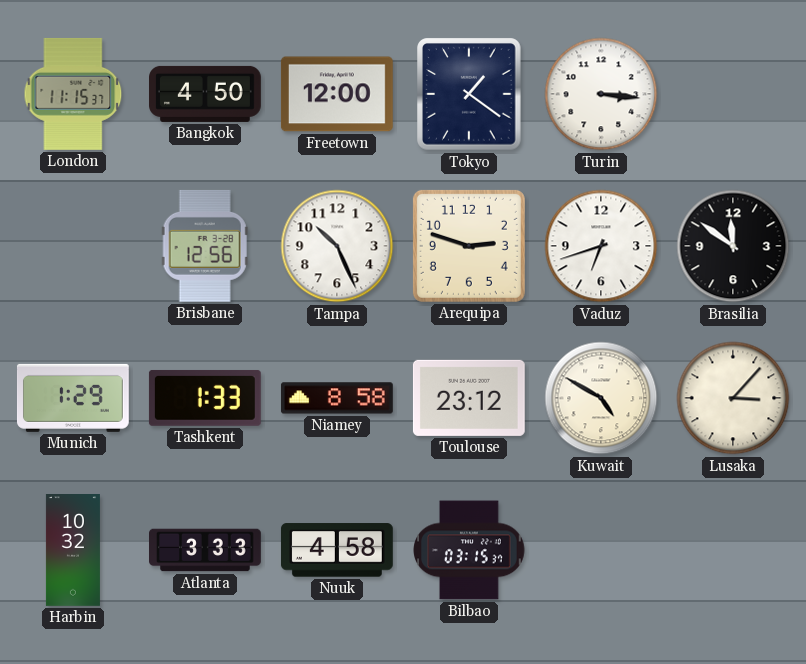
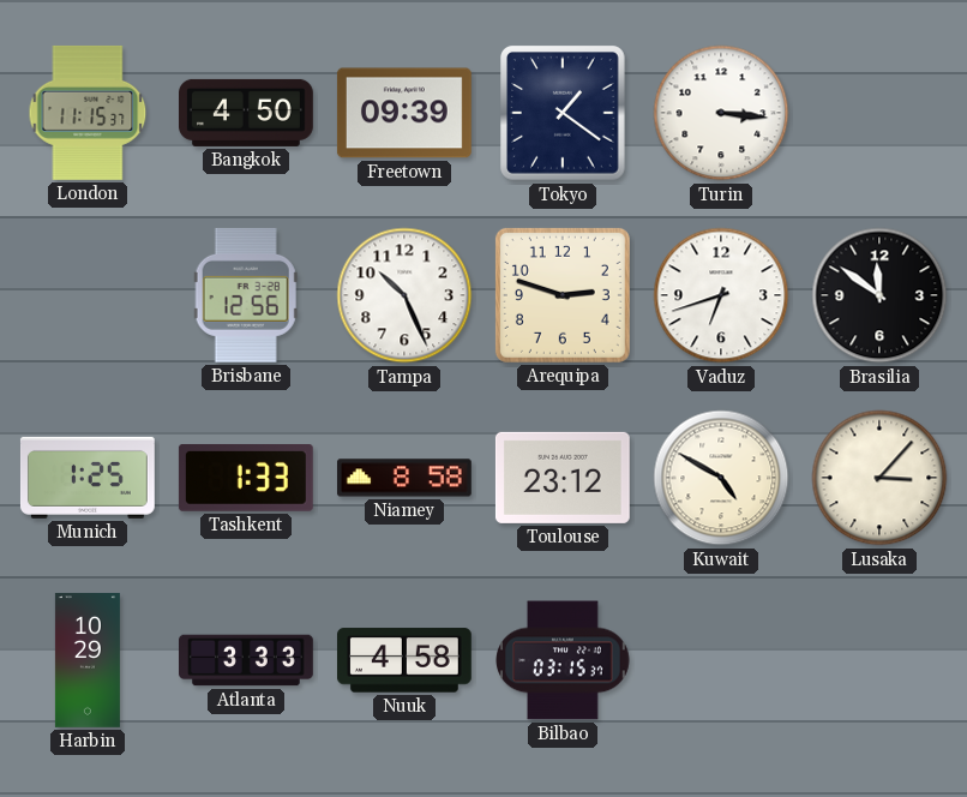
Freetown: 12:00 -> 09:39 (404, 113)
Munich: 1:29 -> 1:25 (88, 478)
Harbin: 10:32 -> 10:29 (88, 661)
